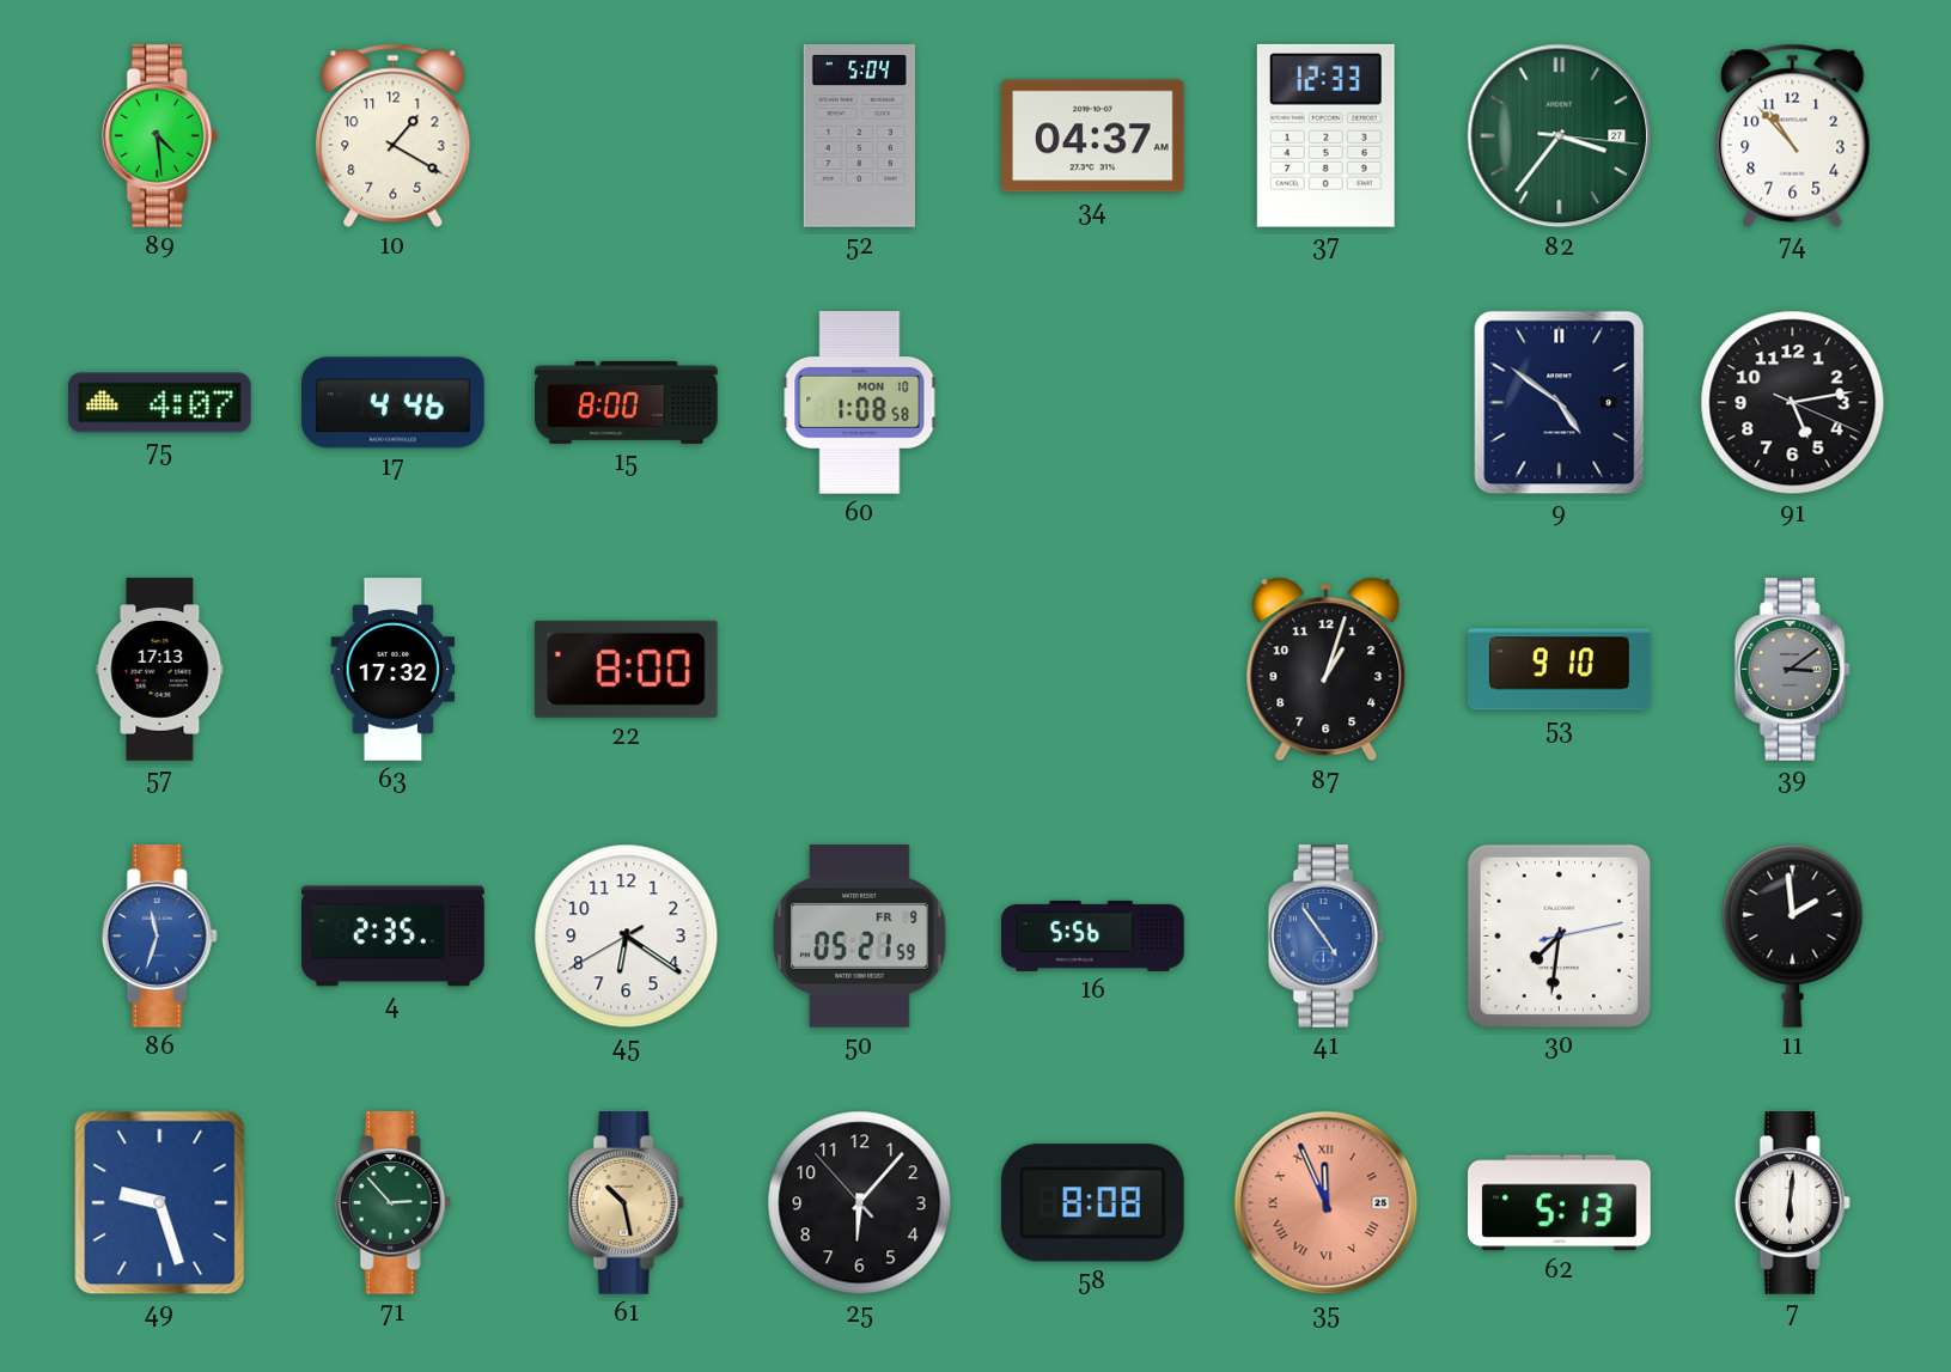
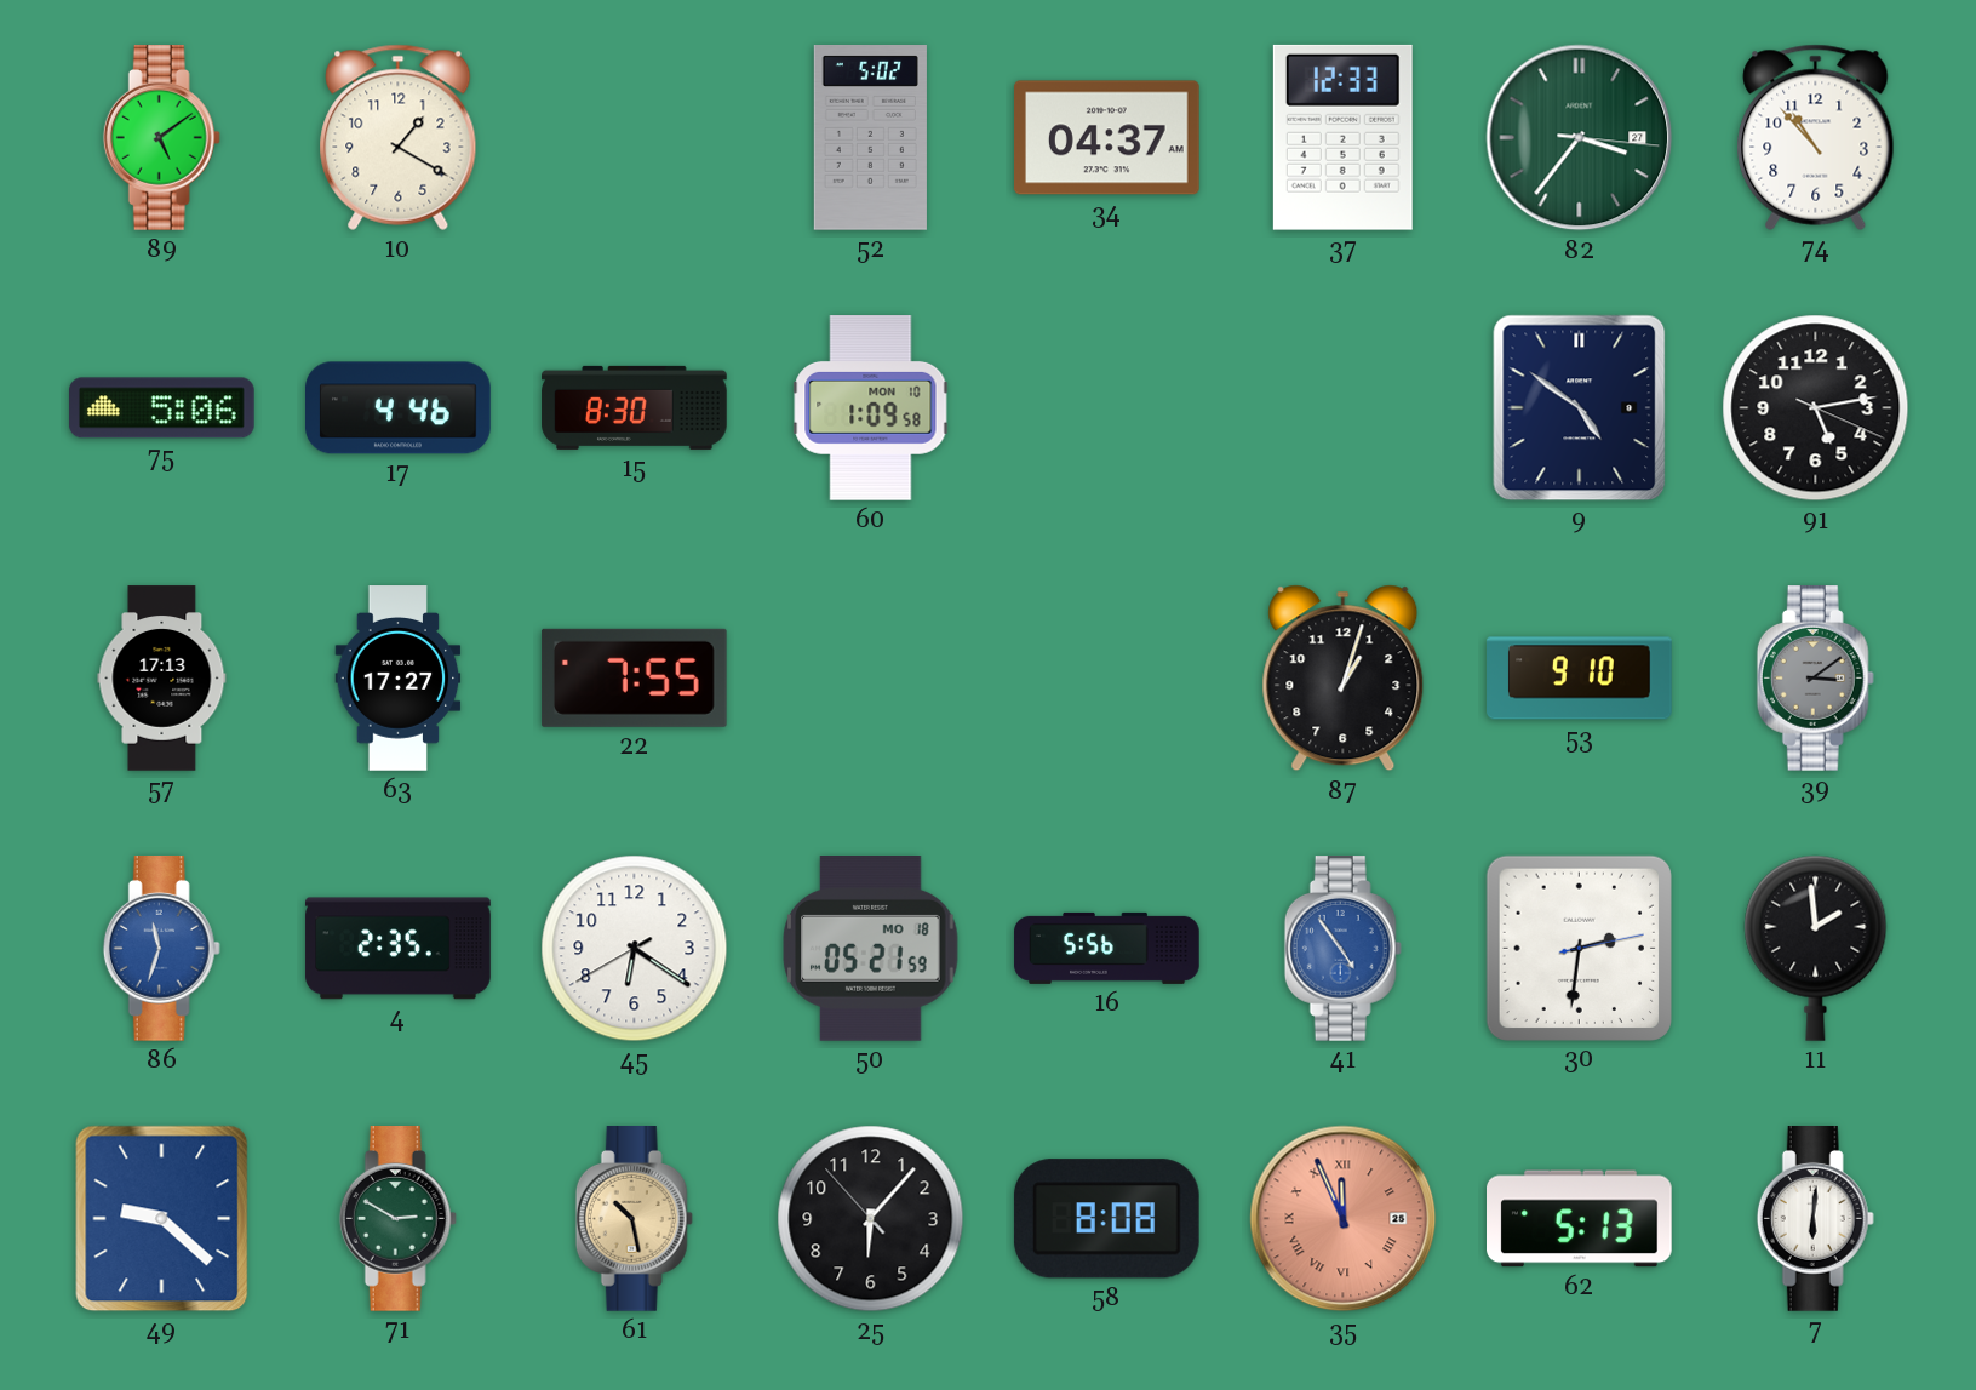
89: 4:29 -> 5:09 (161, 138)
52: 5:04 -> 5:02 (870, 138)
75: 4:07 -> 5:06 (162, 408)
15: 8:00 -> 8:30 (635, 407)
60: 1:08 -> 1:09 (871, 408)
63: 17:32 -> 17:27 (399, 679)
22: 8:00 -> 7:55 (634, 677)
50 date: FR 9 -> MO 18 (871, 949)
30: 7:31 -> 2:31 (1579, 948)
49: 9:27 -> 9:22 (162, 1219)
71: 2:53 -> 2:50 (397, 1219)
